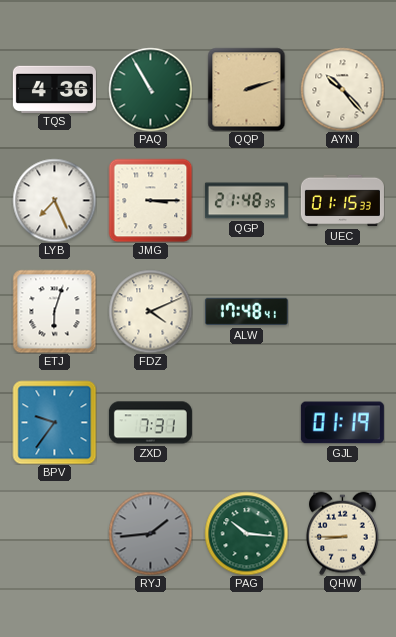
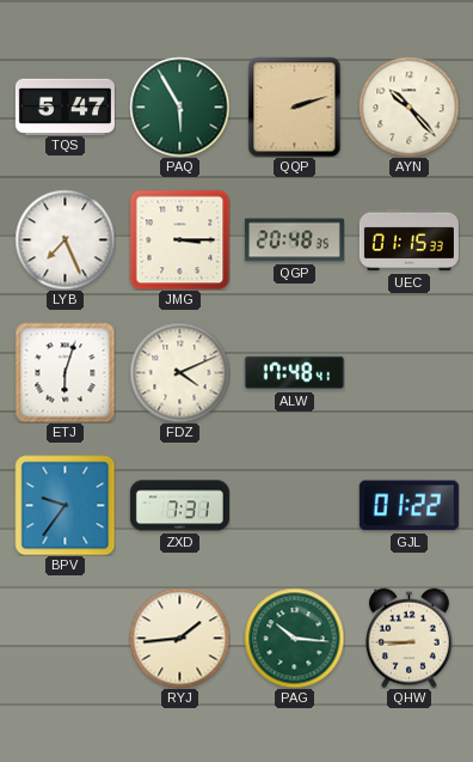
TQS: 4:36 -> 5:47 (64, 106)
PAQ: 10:55 -> 5:55 (179, 106)
QGP: 21:48 -> 20:48 (294, 240)
GJL: 01:19 -> 01:22 (408, 506)
RYJ dial: grey -> cream (179, 638)
